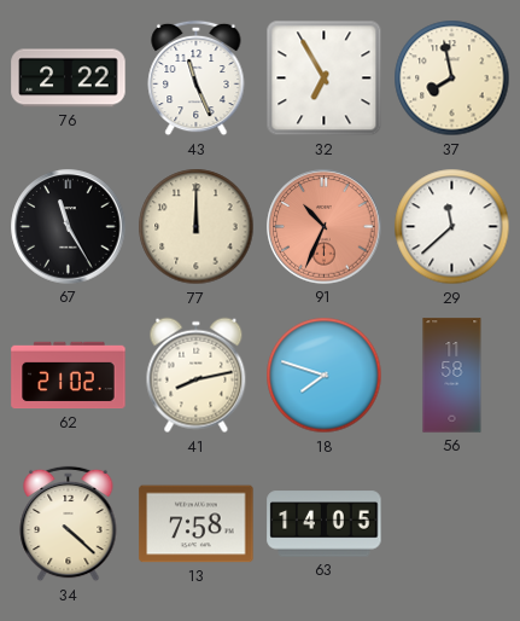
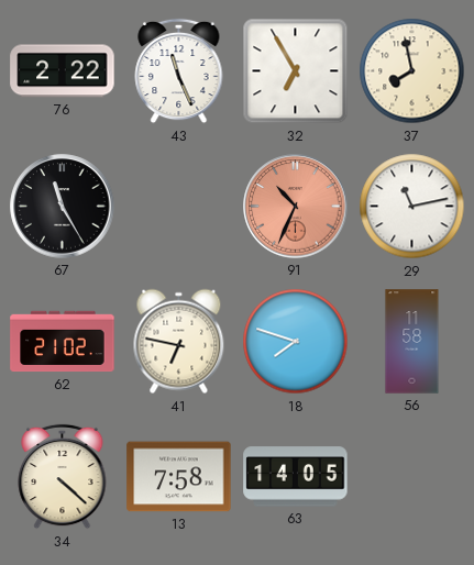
77: 12:00 -> none (197, 227)
29: 11:38 -> 11:13 (412, 207)
41: 8:13 -> 6:47 (179, 342)
